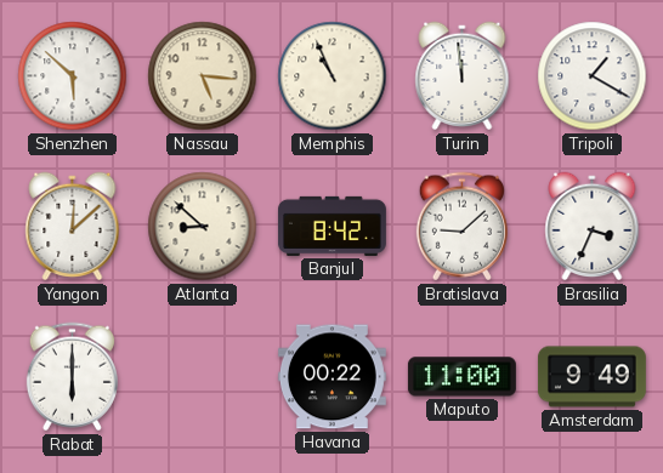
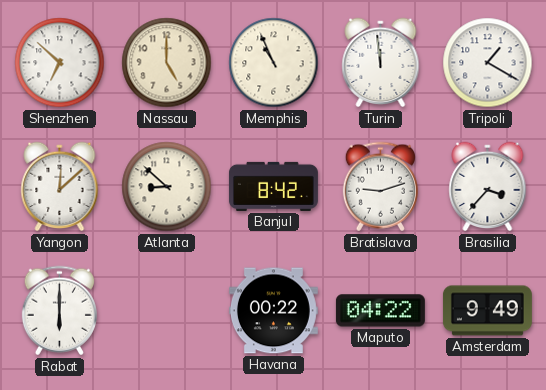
Shenzhen: 5:52 -> 6:52 (60, 63)
Nassau: 5:16 -> 5:00 (167, 63)
Bratislava: 9:08 -> 9:12 (380, 187)
Brasilia: 3:34 -> 3:37 (488, 187)
Maputo: 11:00 -> 04:22 (380, 311)
